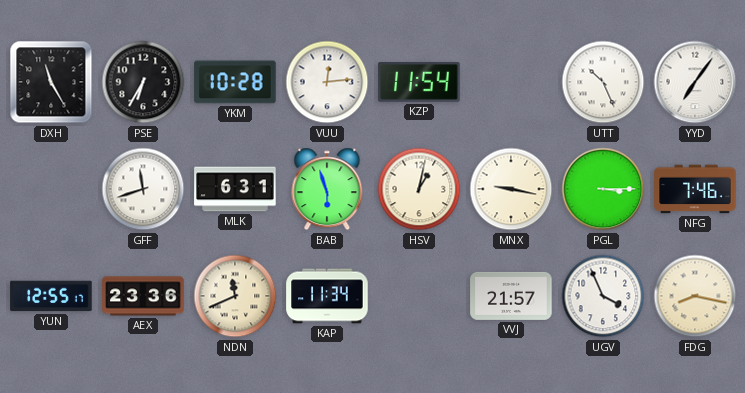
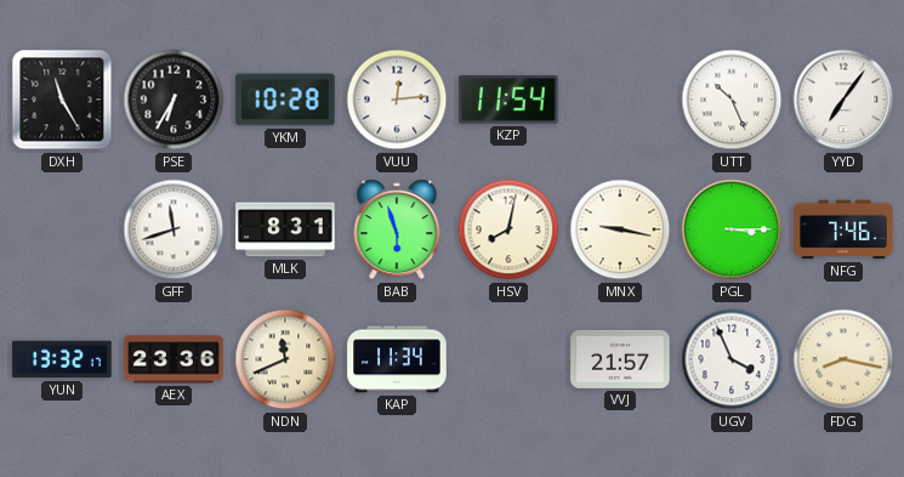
MLK: 6:31 -> 8:31 (285, 229)
HSV: 1:02 -> 8:02 (508, 229)
YUN: 12:55 -> 13:32 (62, 359)
